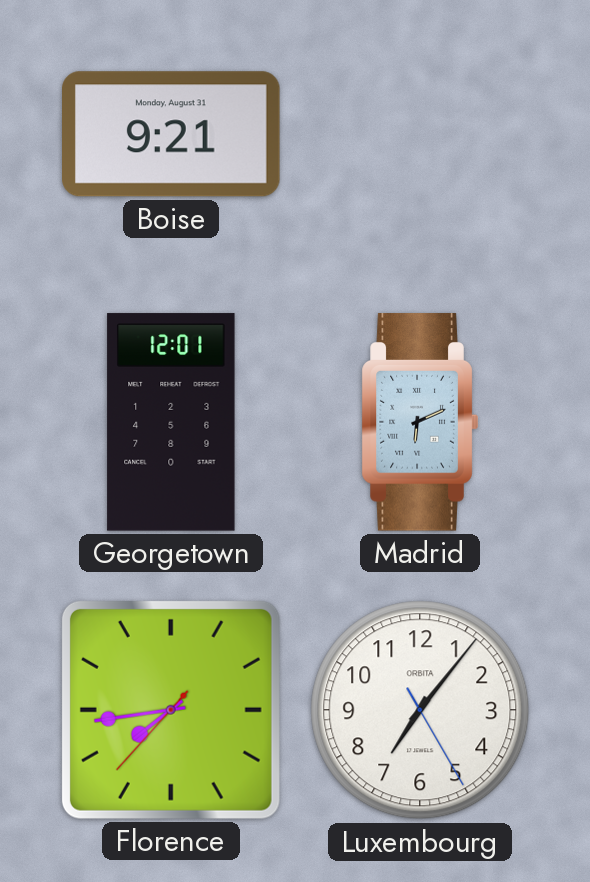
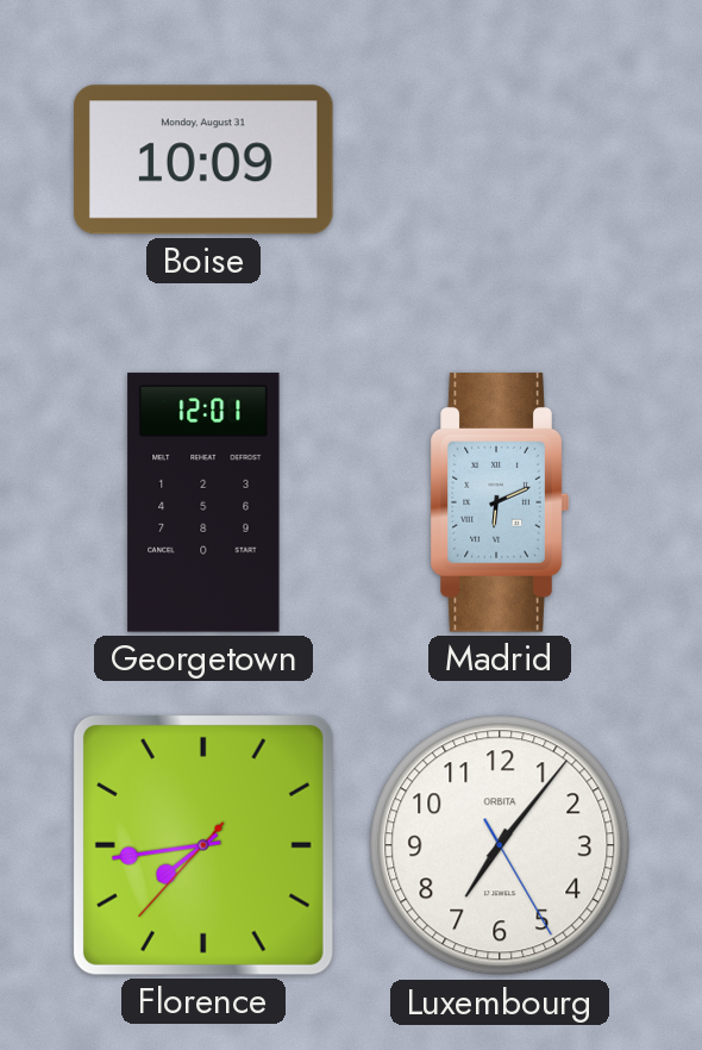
Boise: 9:21 -> 10:09 (205, 160)
